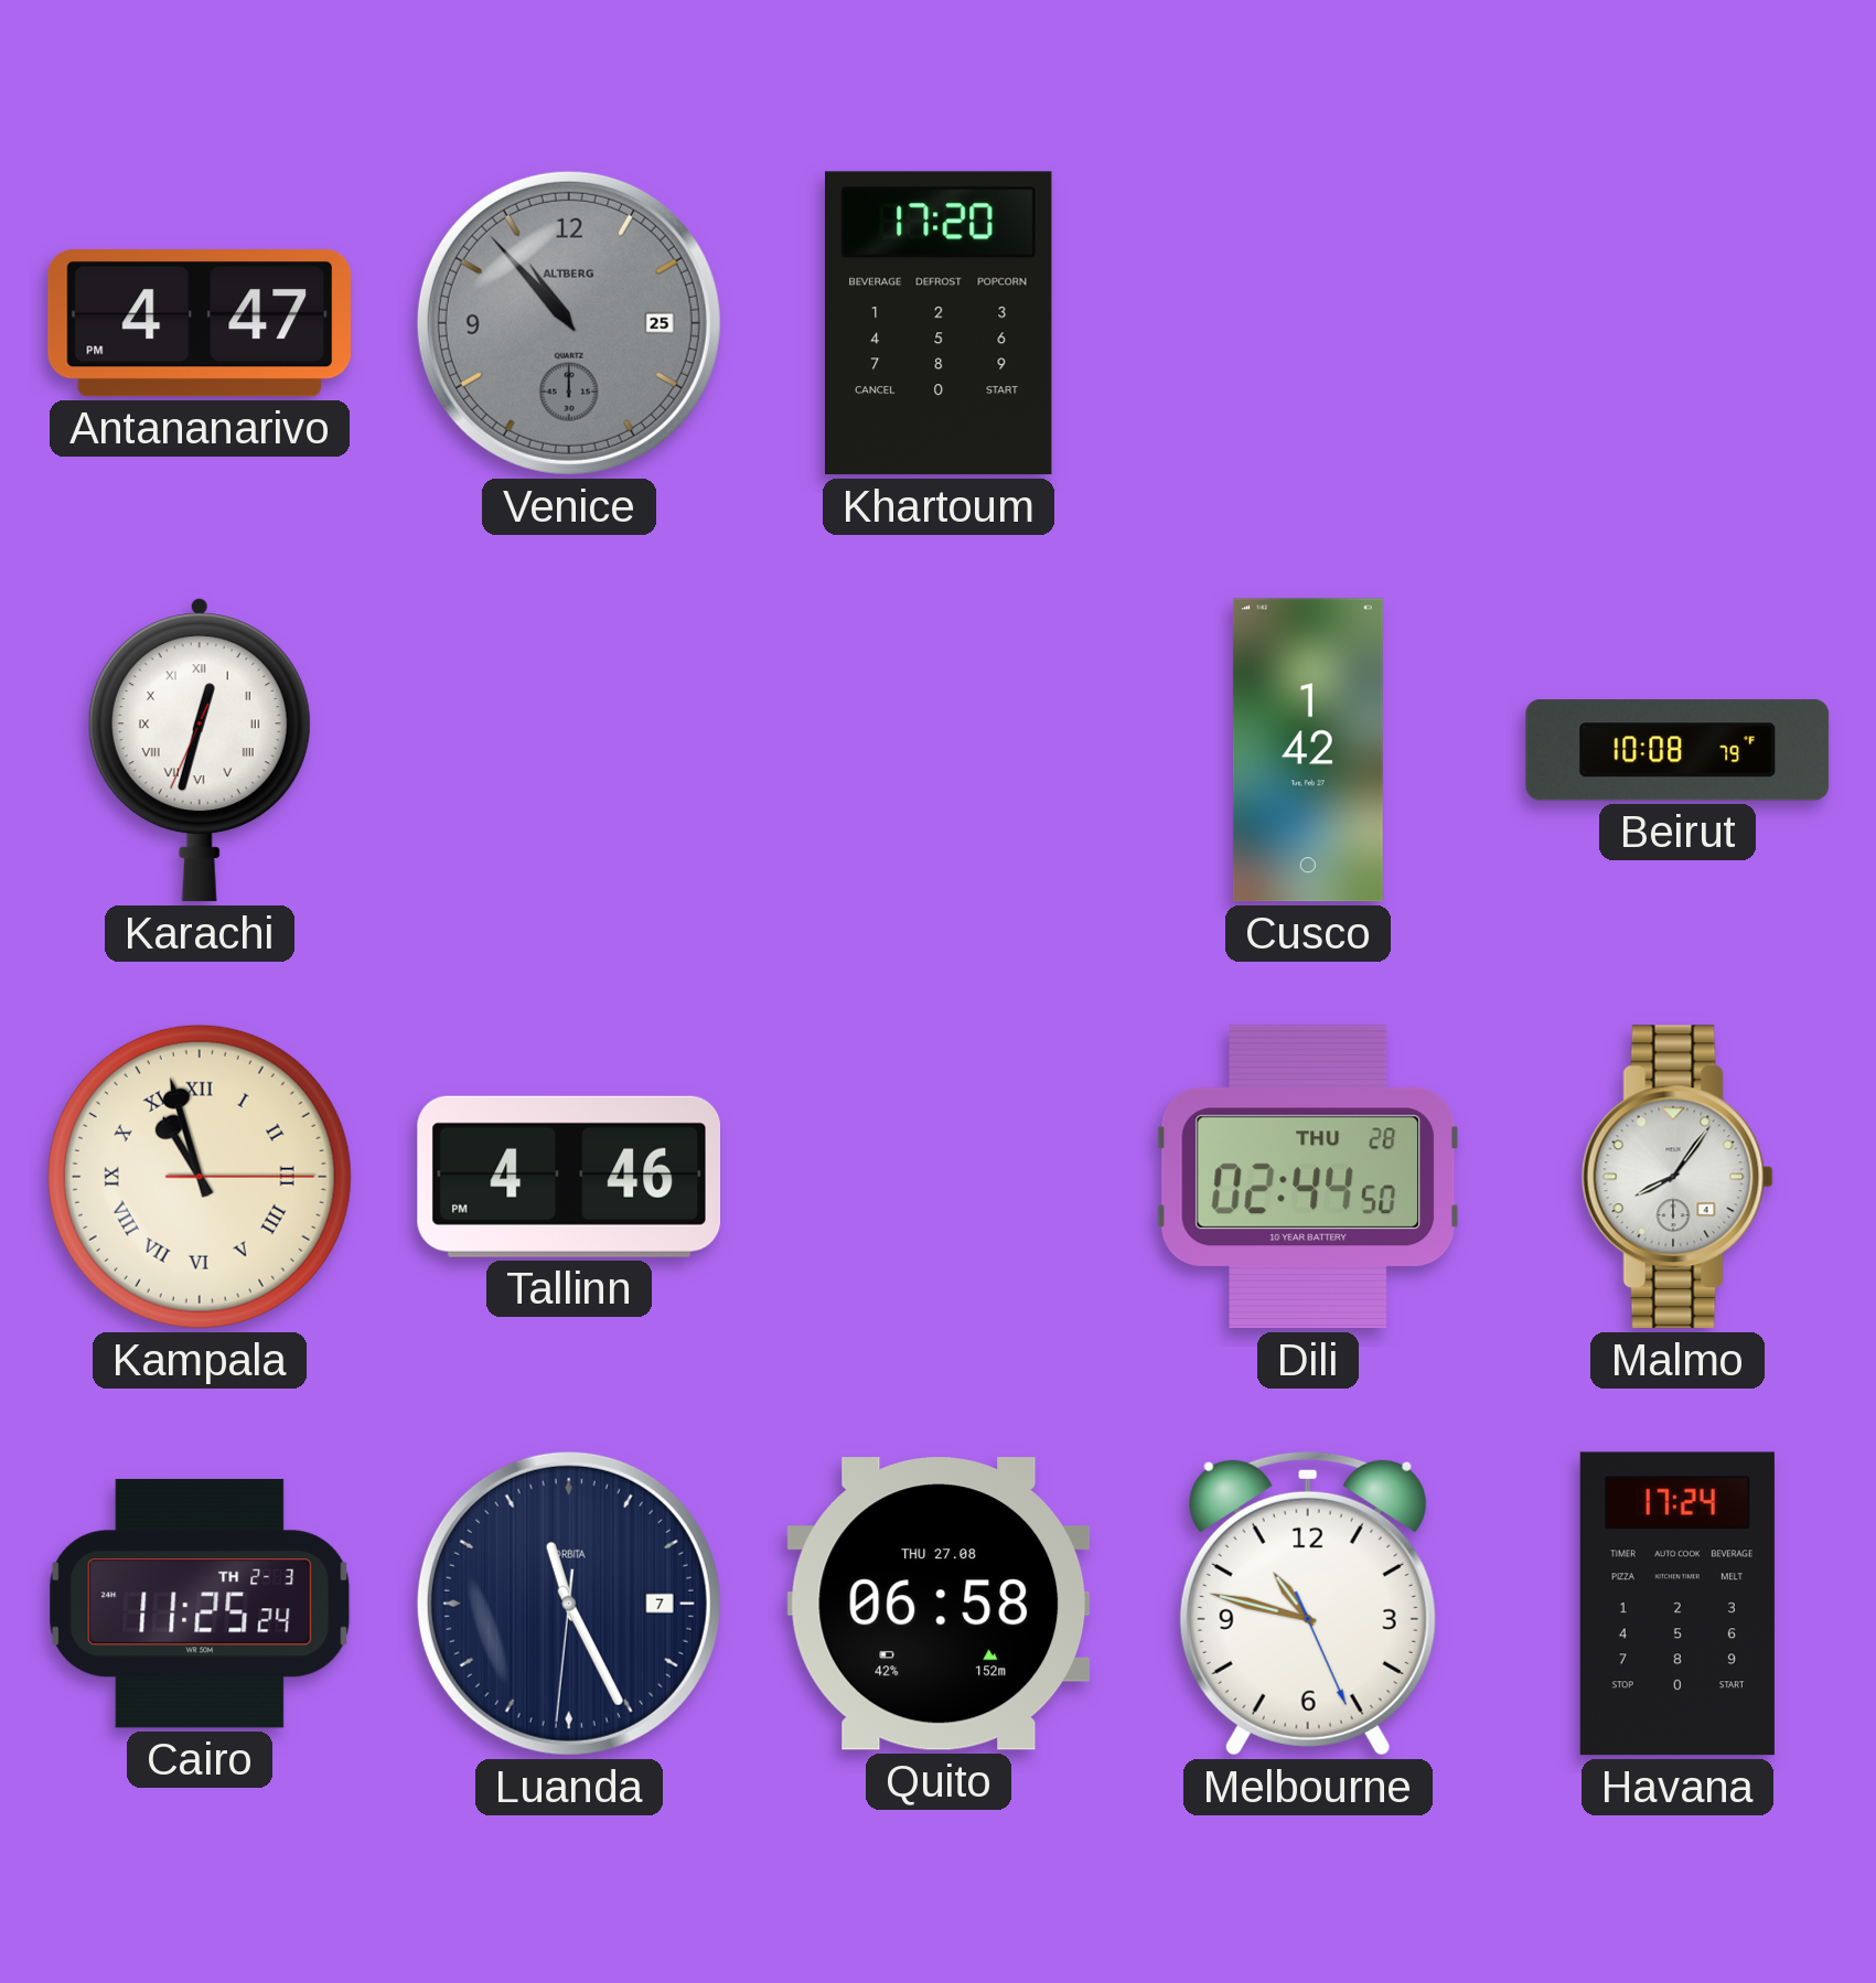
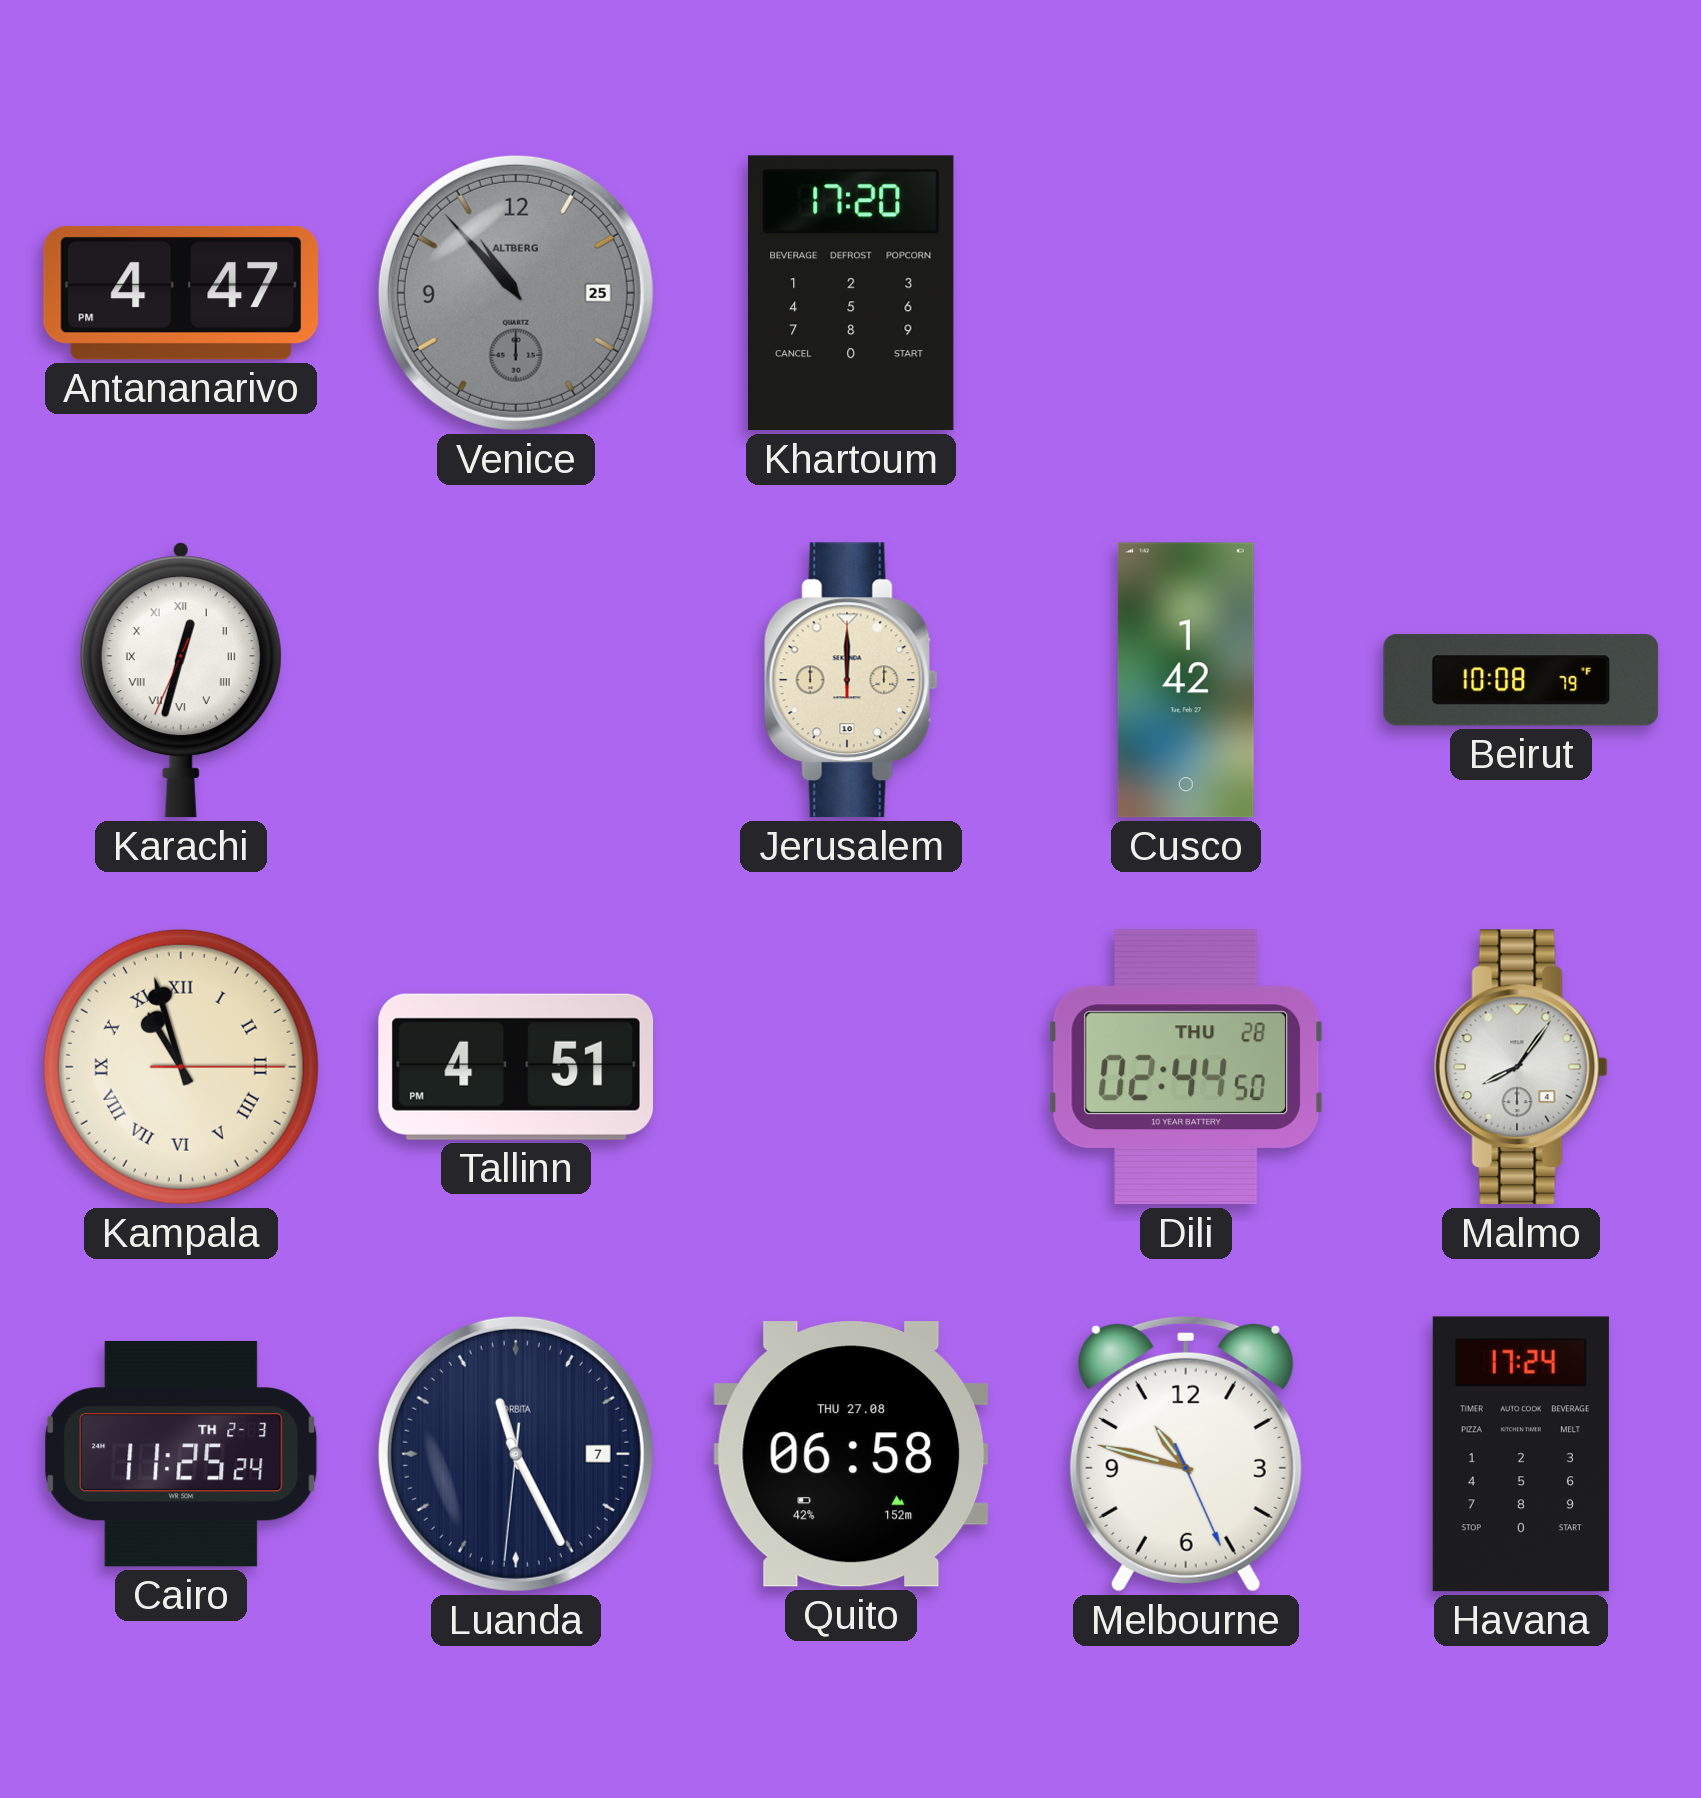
Jerusalem: none -> 12:00 (851, 680)
Tallinn: 4:46 -> 4:51 (515, 1067)
